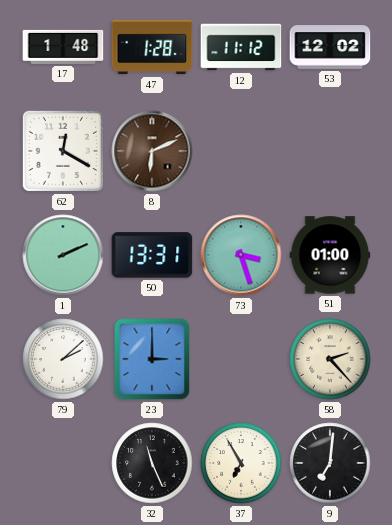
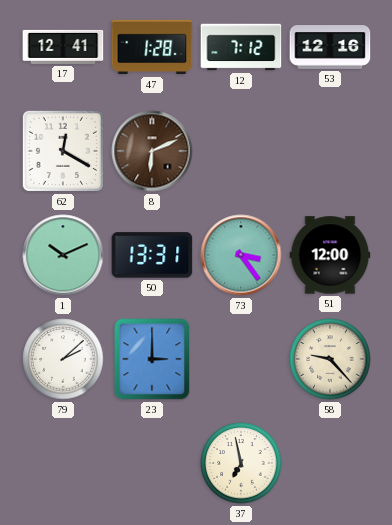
17: 1:48 -> 12:41 (63, 47)
12: 11:12 -> 7:12 (241, 47)
53: 12:02 -> 12:16 (330, 47)
1: 2:11 -> 10:11 (63, 255)
73: 3:27 -> 3:24 (241, 255)
51: 01:00 -> 12:00 (330, 255)
58: 2:23 -> 9:23 (330, 359)
32: 11:26 -> none (152, 463)
37: 6:55 -> 6:58 (241, 463)
9: 7:01 -> none (330, 463)
